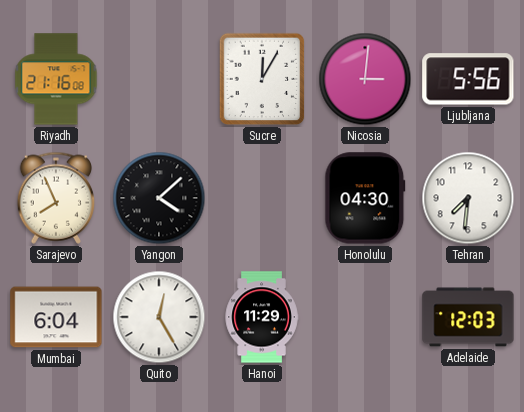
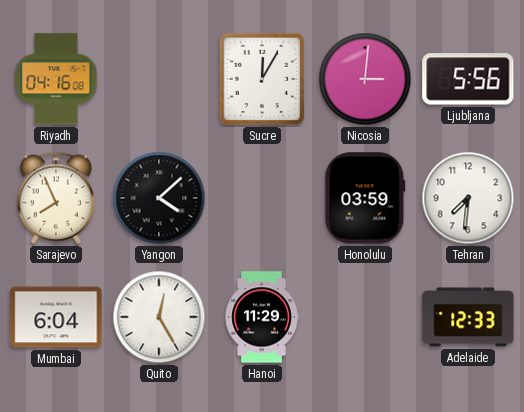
Riyadh: 21:16 -> 04:16 (56, 79)
Honolulu: 04:30 -> 03:59 (365, 198)
Adelaide: 12:03 -> 12:33 (468, 317)
